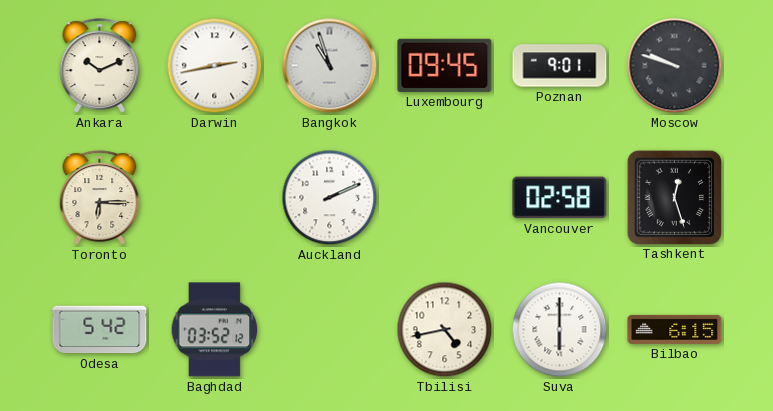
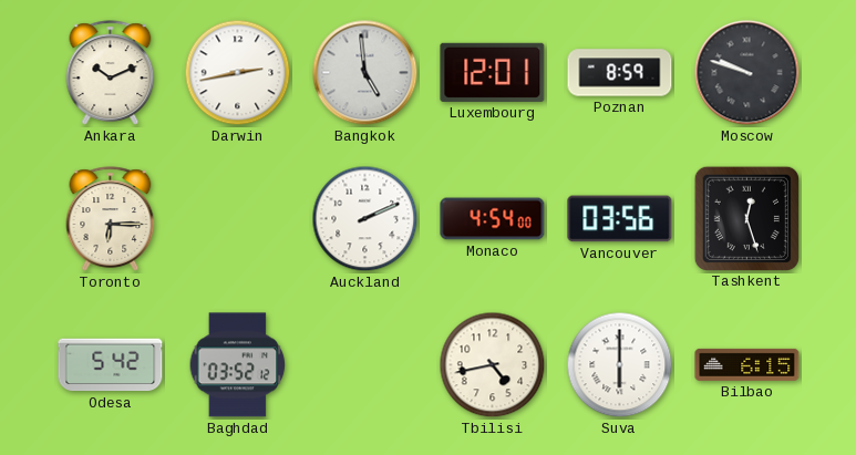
Bangkok: 10:57 -> 4:59 (365, 73)
Luxembourg: 09:45 -> 12:01 (493, 72)
Poznan: 9:01 -> 8:59 (620, 73)
Monaco: none -> 4:54 (493, 219)
Vancouver: 02:58 -> 03:56 (620, 219)
